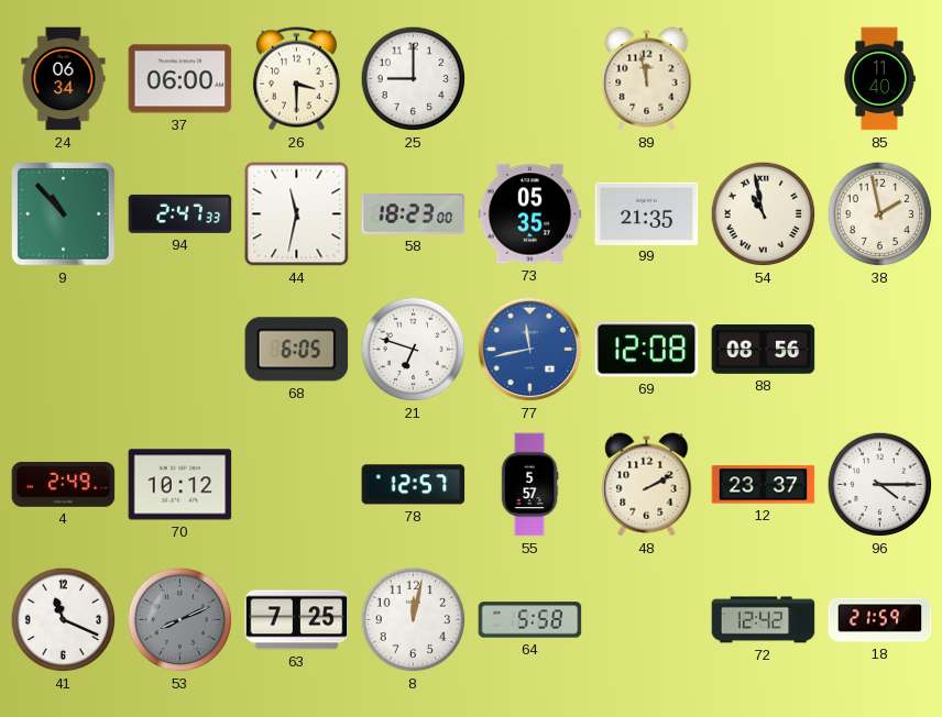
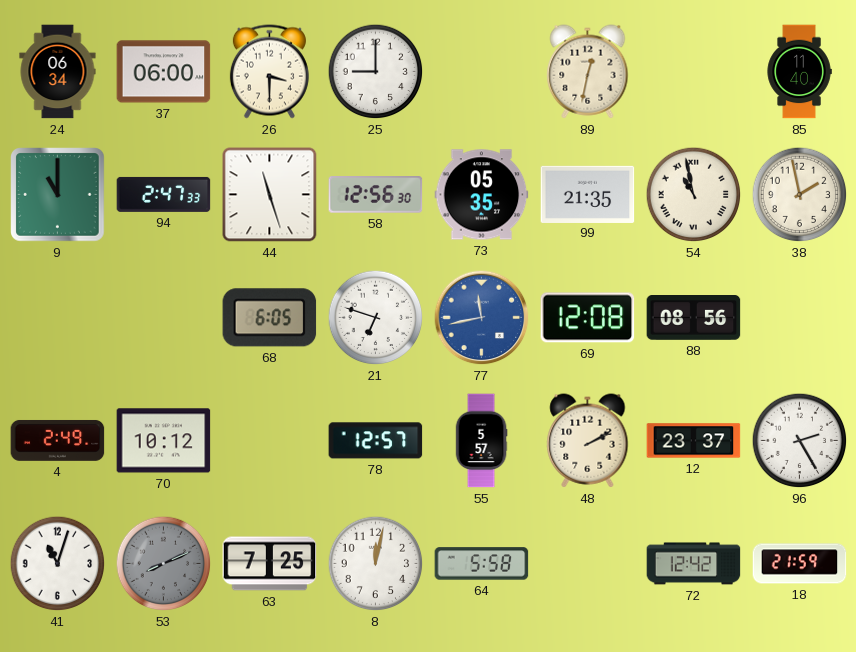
89: 11:58 -> 12:32 (588, 72)
9: 10:53 -> 11:00 (58, 195)
44: 11:32 -> 11:27 (270, 195)
58: 18:23 -> 12:56 (376, 195)
96: 4:15 -> 2:25 (800, 441)
41: 11:19 -> 11:03 (58, 564)
